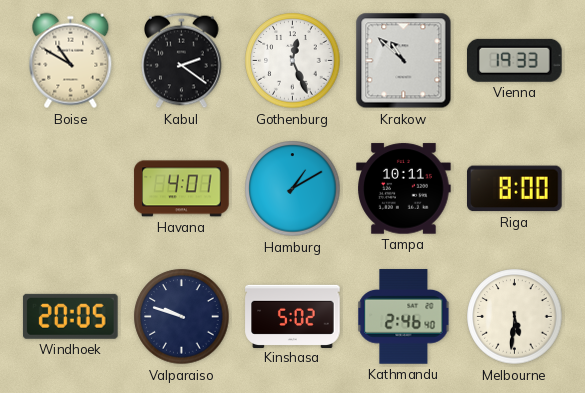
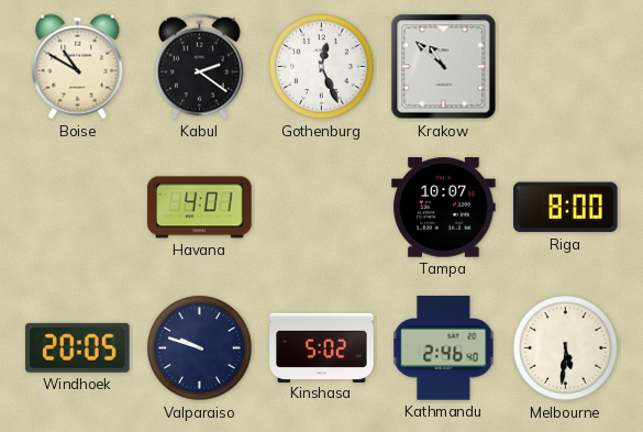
Vienna: 19:33 -> none (515, 60)
Hamburg: 1:10 -> none (293, 189)
Tampa: 10:11 -> 10:07 (444, 208)
